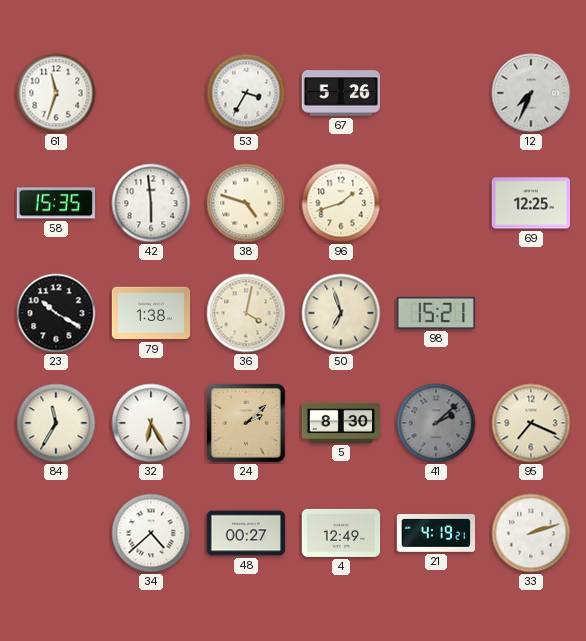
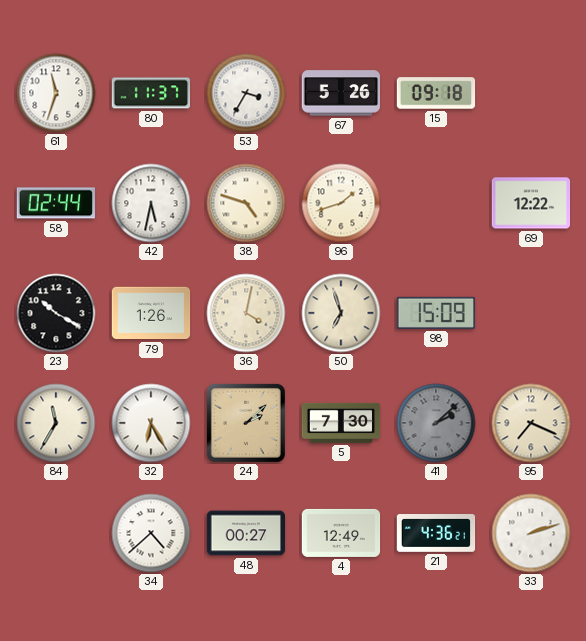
80: none -> 11:37 (151, 93)
15: none -> 09:18 (436, 93)
12: 7:34 -> none (531, 93)
58: 15:35 -> 02:44 (55, 203)
42: 5:59 -> 5:32 (151, 203)
69: 12:25 -> 12:22 (530, 203)
79: 1:38 -> 1:26 (151, 313)
98: 15:21 -> 15:09 (435, 313)
5: 8:30 -> 7:30 (341, 423)
21: 4:19 -> 4:36 (436, 534)
